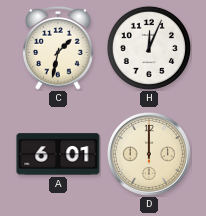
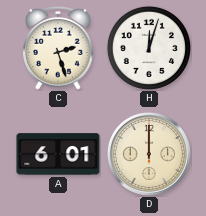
C: 1:32 -> 2:27 (58, 49)
H: 12:04 -> 12:03 (149, 48)
